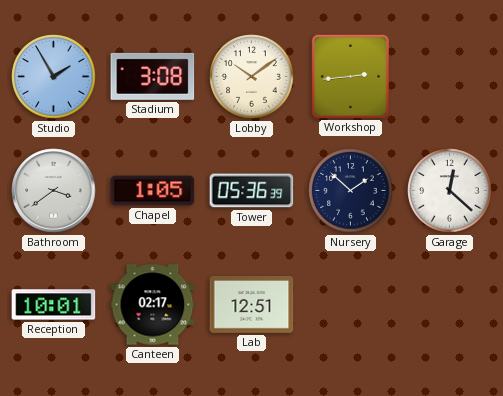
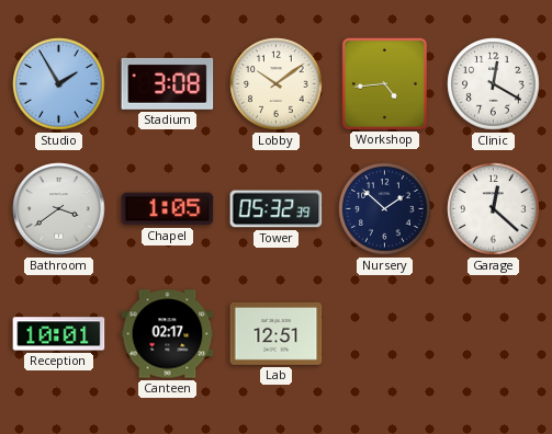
Workshop: 2:44 -> 4:44 (384, 83)
Clinic: none -> 12:20 (494, 84)
Tower: 05:36 -> 05:32 (277, 209)
